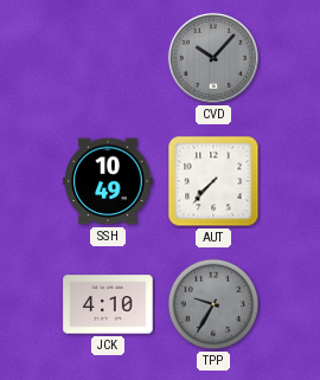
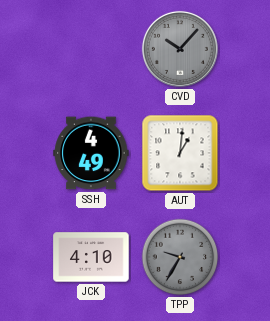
SSH: 10:49 -> 4:49 (91, 153)
AUT: 7:37 -> 1:01 (180, 153)
